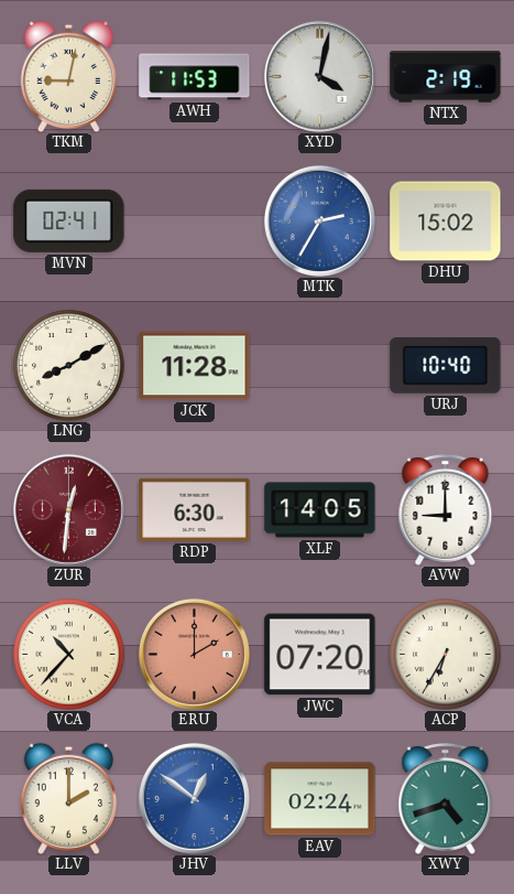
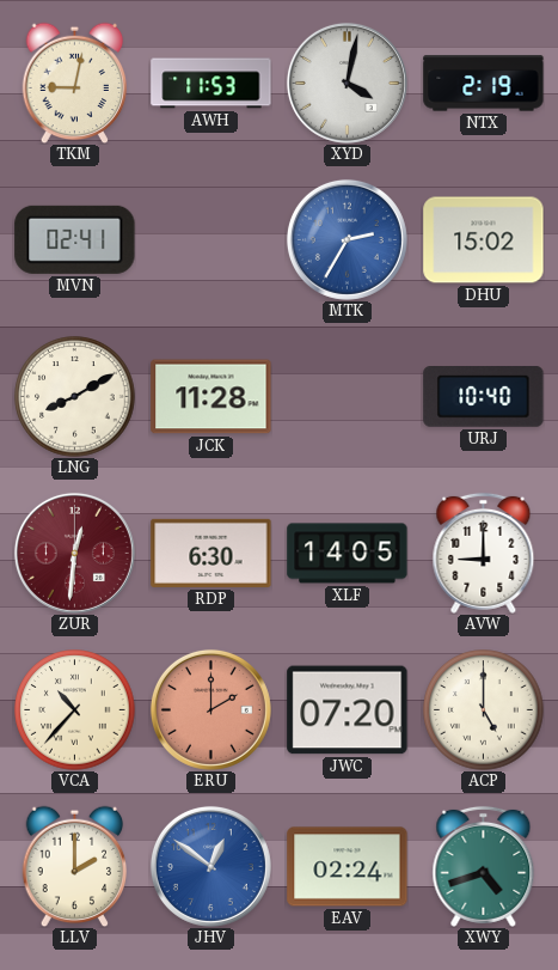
ACP: 6:35 -> 5:00 (484, 710)
